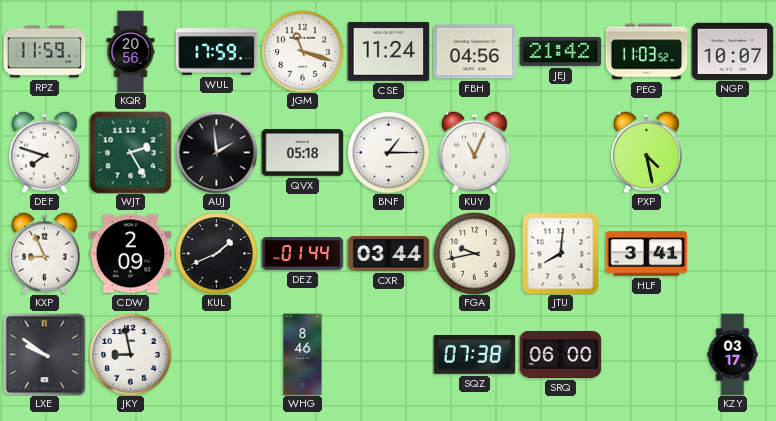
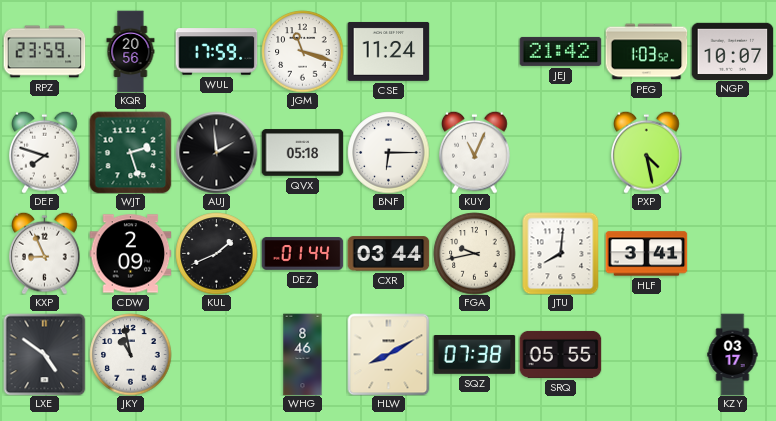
RPZ: 11:59 -> 23:59 (44, 52)
FBH: 04:56 -> none (474, 52)
PEG: 11:03 -> 1:03 (646, 52)
WJT: 2:25 -> 2:27 (130, 152)
BNF: 1:15 -> 6:15 (388, 152)
LXE: 9:51 -> 4:51 (44, 354)
JKY: 8:58 -> 10:58 (130, 354)
HLW: none -> 8:10 (388, 354)
SRQ: 06:00 -> 05:55 (560, 354)
